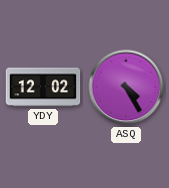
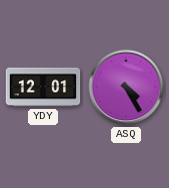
YDY: 12:02 -> 12:01 (43, 87)
